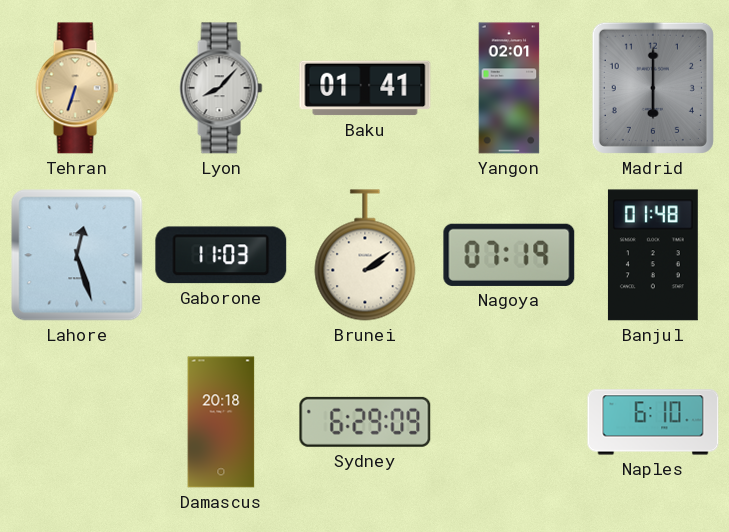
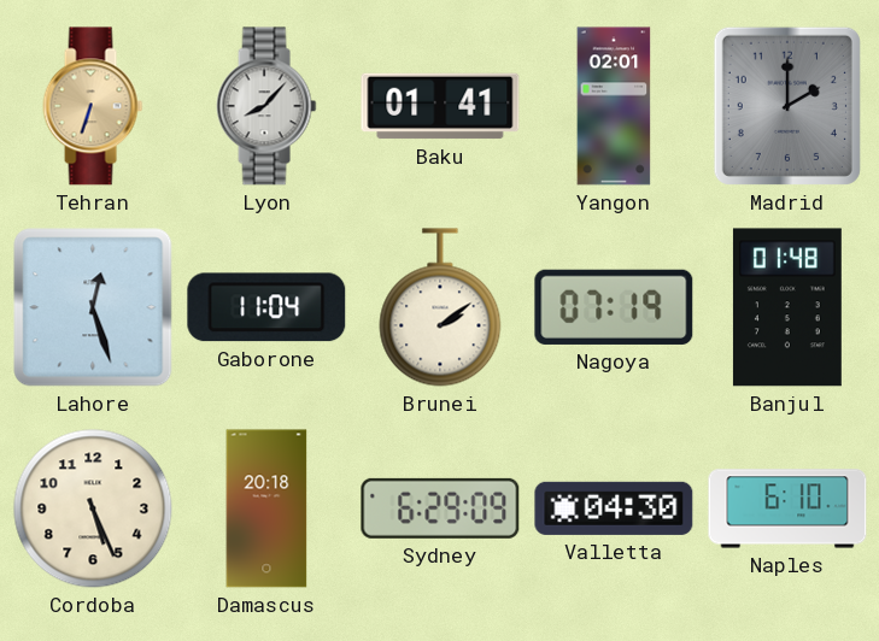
Madrid: 6:00 -> 2:00 (787, 106)
Gaborone: 11:03 -> 11:04 (266, 307)
Cordoba: none -> 5:26 (93, 508)
Valletta: none -> 04:30 (614, 508)
